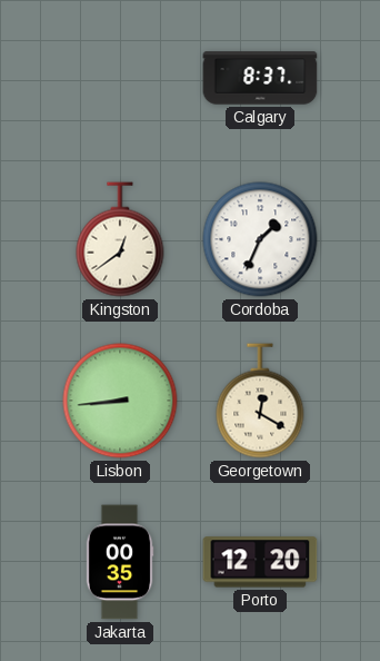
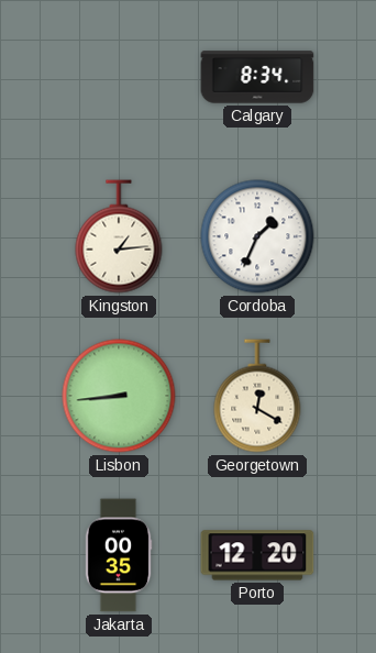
Calgary: 8:37 -> 8:34 (257, 77)
Kingston: 12:39 -> 1:14 (119, 236)
